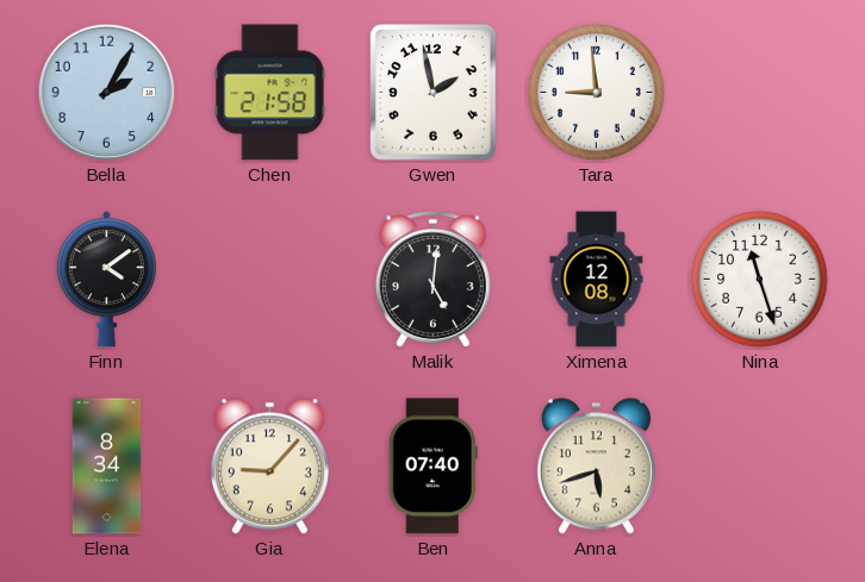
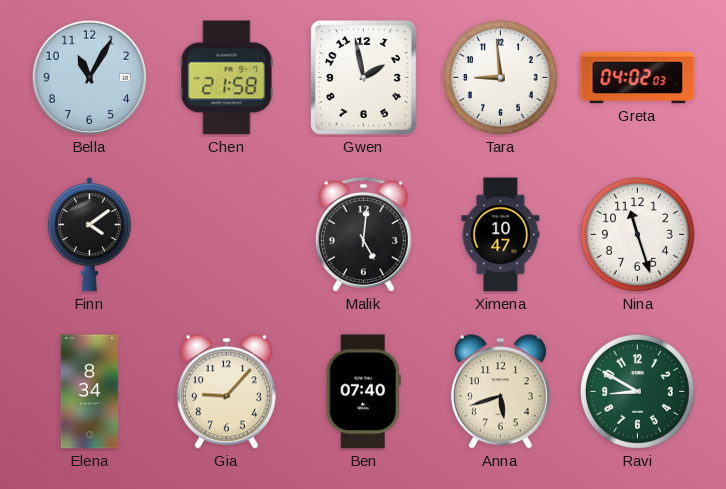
Bella: 2:05 -> 11:05 (90, 78)
Greta: none -> 04:02 (638, 78)
Ximena: 12:08 -> 10:47 (501, 235)
Ravi: none -> 8:50 (637, 391)
